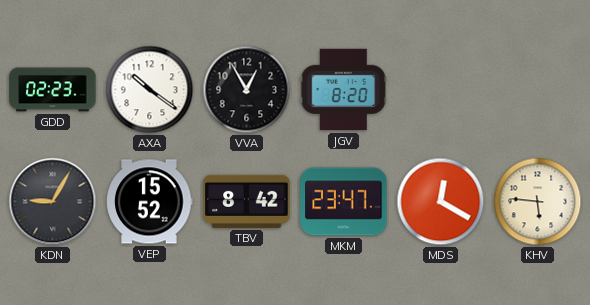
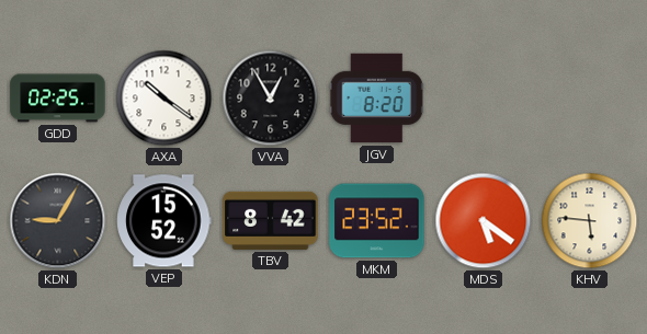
GDD: 02:23 -> 02:25 (58, 99)
MKM: 23:47 -> 23:52 (377, 221)
MDS: 12:20 -> 5:21 (484, 221)
